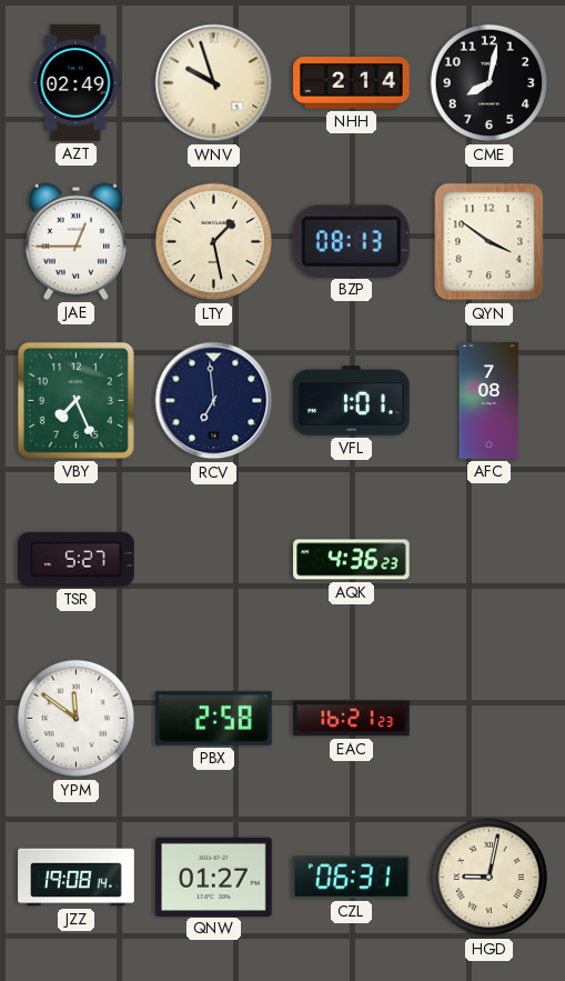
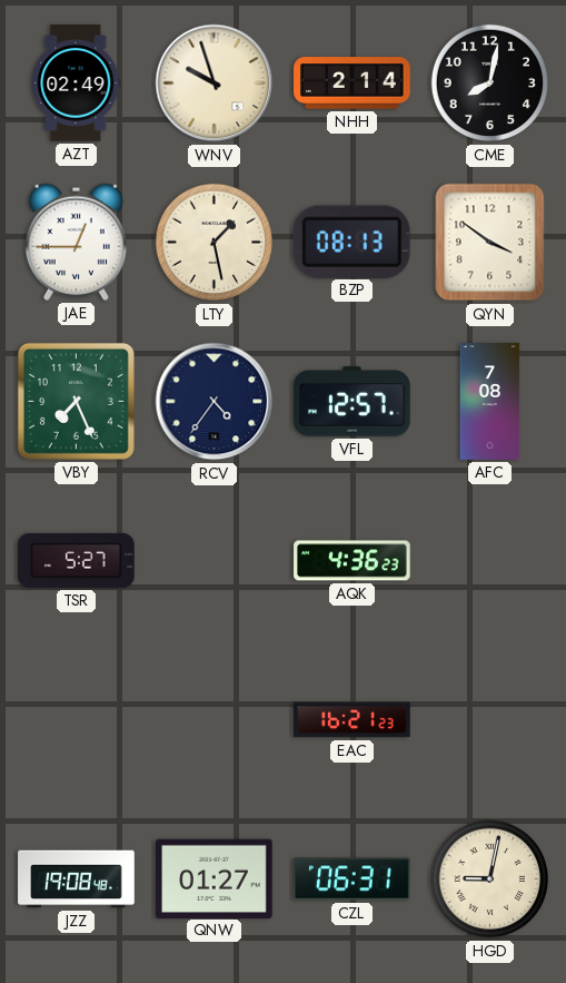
RCV: 6:59 -> 4:36 (215, 402)
VFL: 1:01 -> 12:57 (352, 402)
YPM: 11:51 -> none (77, 719)
PBX: 2:58 -> none (214, 719)
JZZ: 19:08:14 -> 19:08:48 (77, 879)
